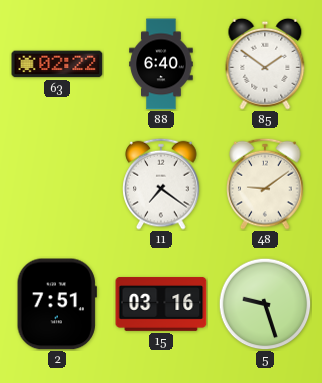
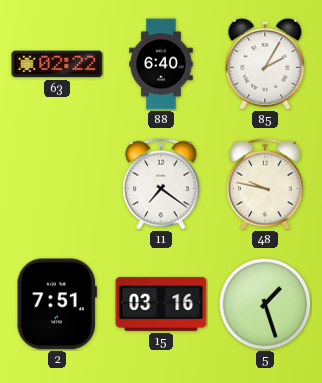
85: 1:51 -> 2:05 (265, 64)
48: 9:09 -> 9:47 (265, 184)
5: 9:27 -> 1:27 (265, 304)
